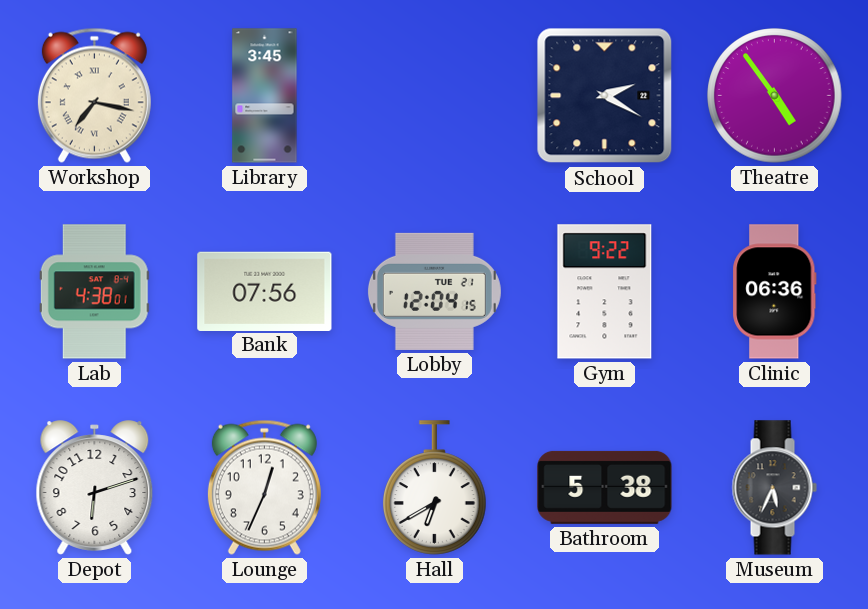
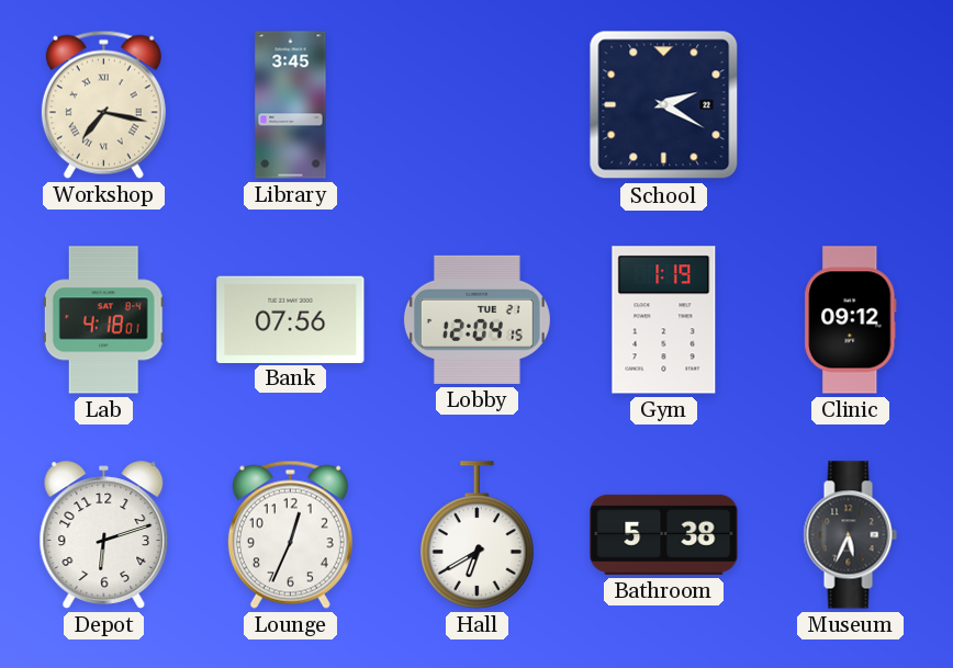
Theatre: 4:54 -> none (775, 96)
Lab: 4:38 -> 4:18 (103, 320)
Gym: 9:22 -> 1:19 (664, 320)
Clinic: 06:36 -> 09:12 (851, 320)
